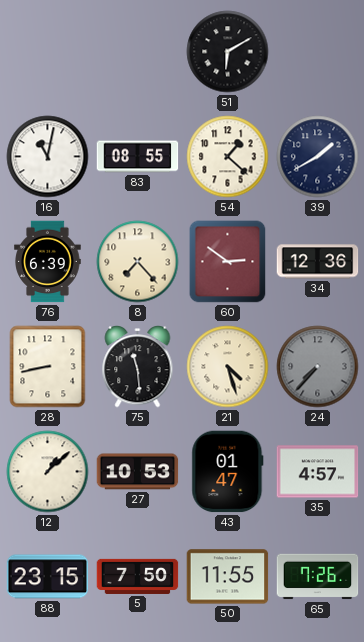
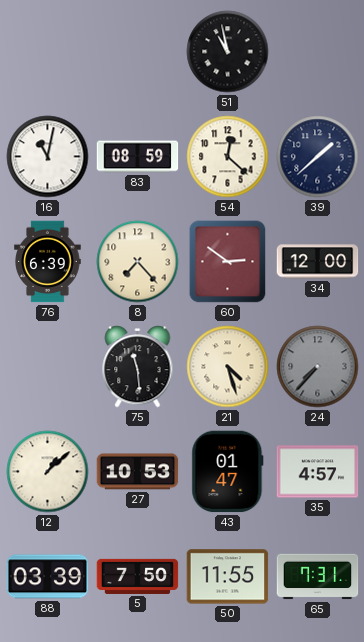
51: 6:10 -> 10:58 (228, 52)
83: 08:55 -> 08:59 (138, 157)
54: 1:22 -> 12:22 (228, 157)
39: 1:40 -> 1:38 (318, 157)
34: 12:36 -> 12:00 (318, 262)
28: 8:43 -> none (48, 367)
88: 23:15 -> 03:39 (48, 577)
65: 7:26 -> 7:31 (318, 577)
